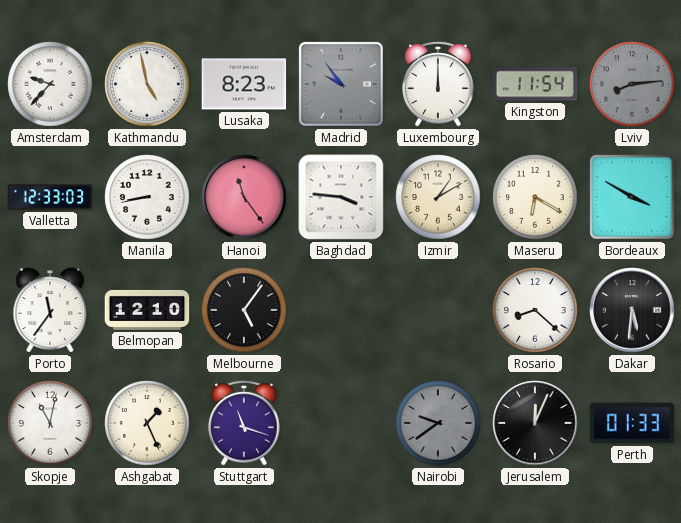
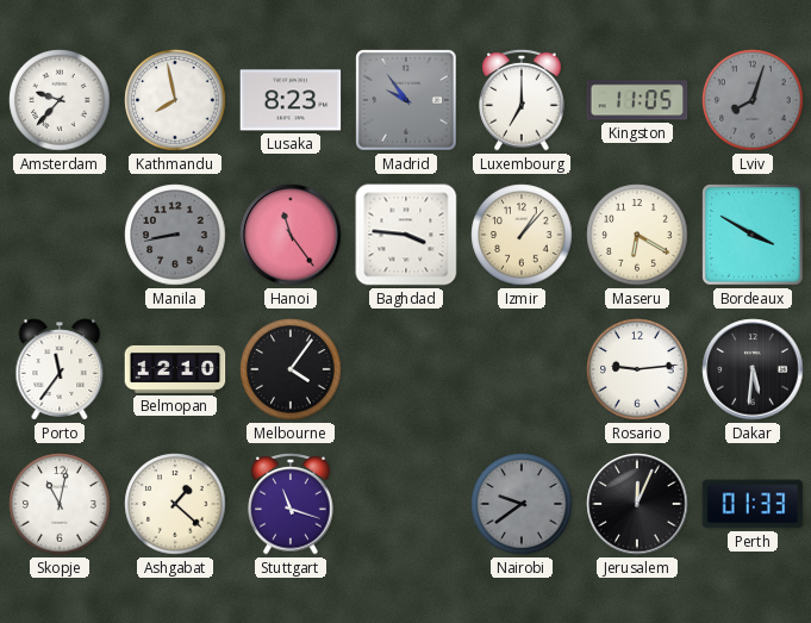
Kathmandu: 4:58 -> 7:58 (175, 100)
Luxembourg: 12:00 -> 7:00 (522, 100)
Kingston: 11:54 -> 11:05 (637, 100)
Lviv: 8:14 -> 8:03 (753, 100)
Valletta: 12:33 -> none (50, 197)
Manila dial: white -> grey (175, 235)
Izmir: 1:10 -> 1:07 (522, 235)
Melbourne: 5:06 -> 4:06 (291, 369)
Rosario: 8:22 -> 9:14 (637, 369)
Ashgabat: 1:26 -> 1:22 (175, 504)
